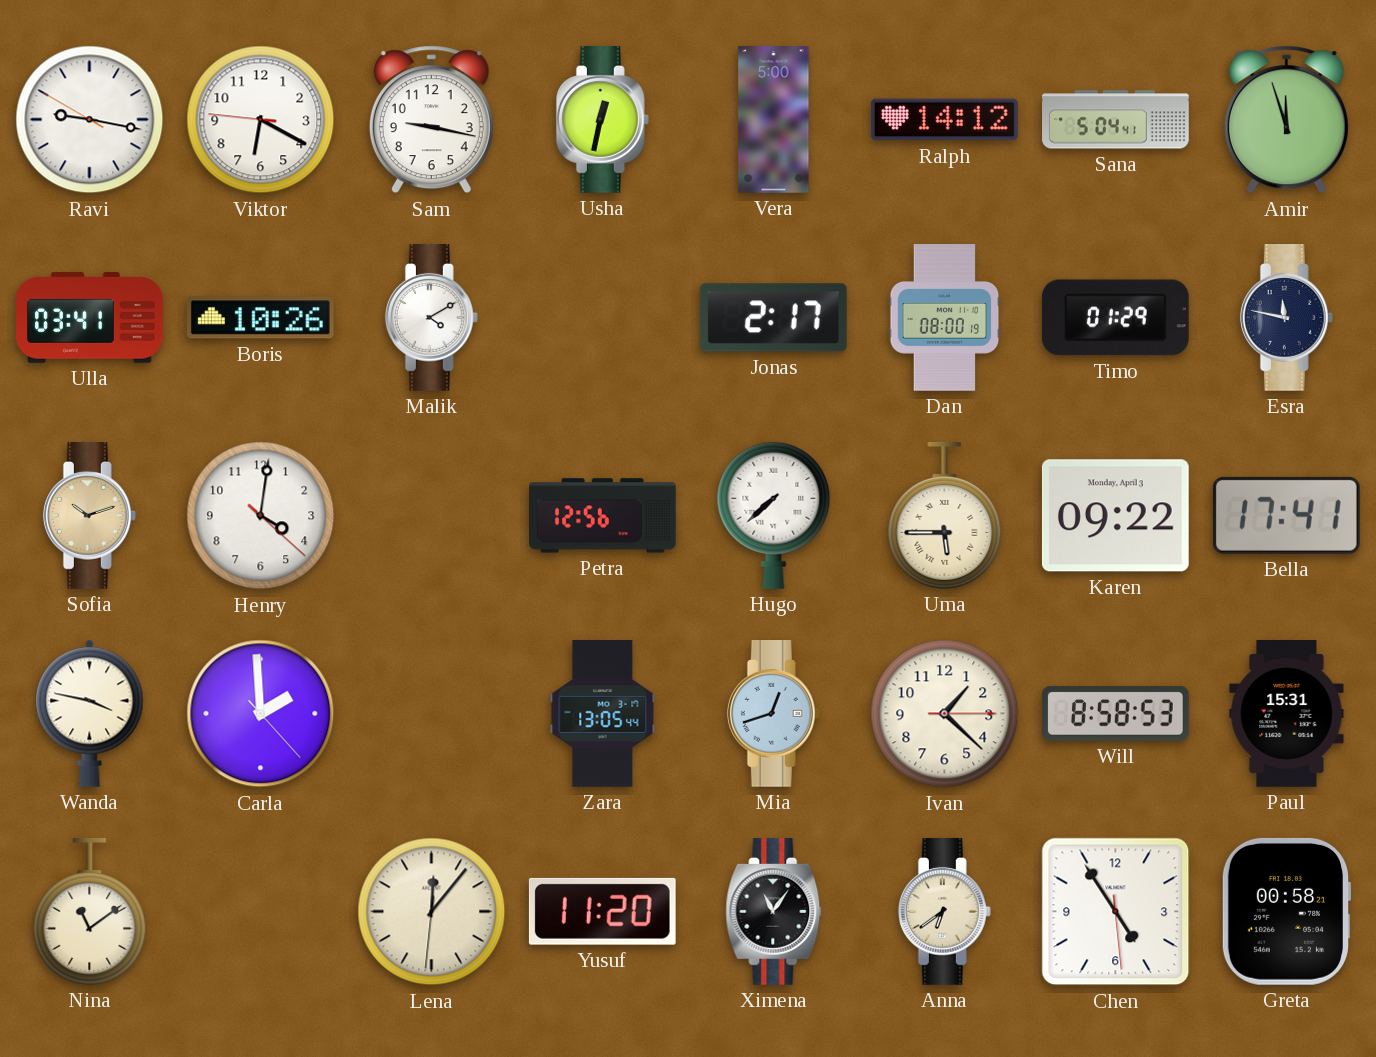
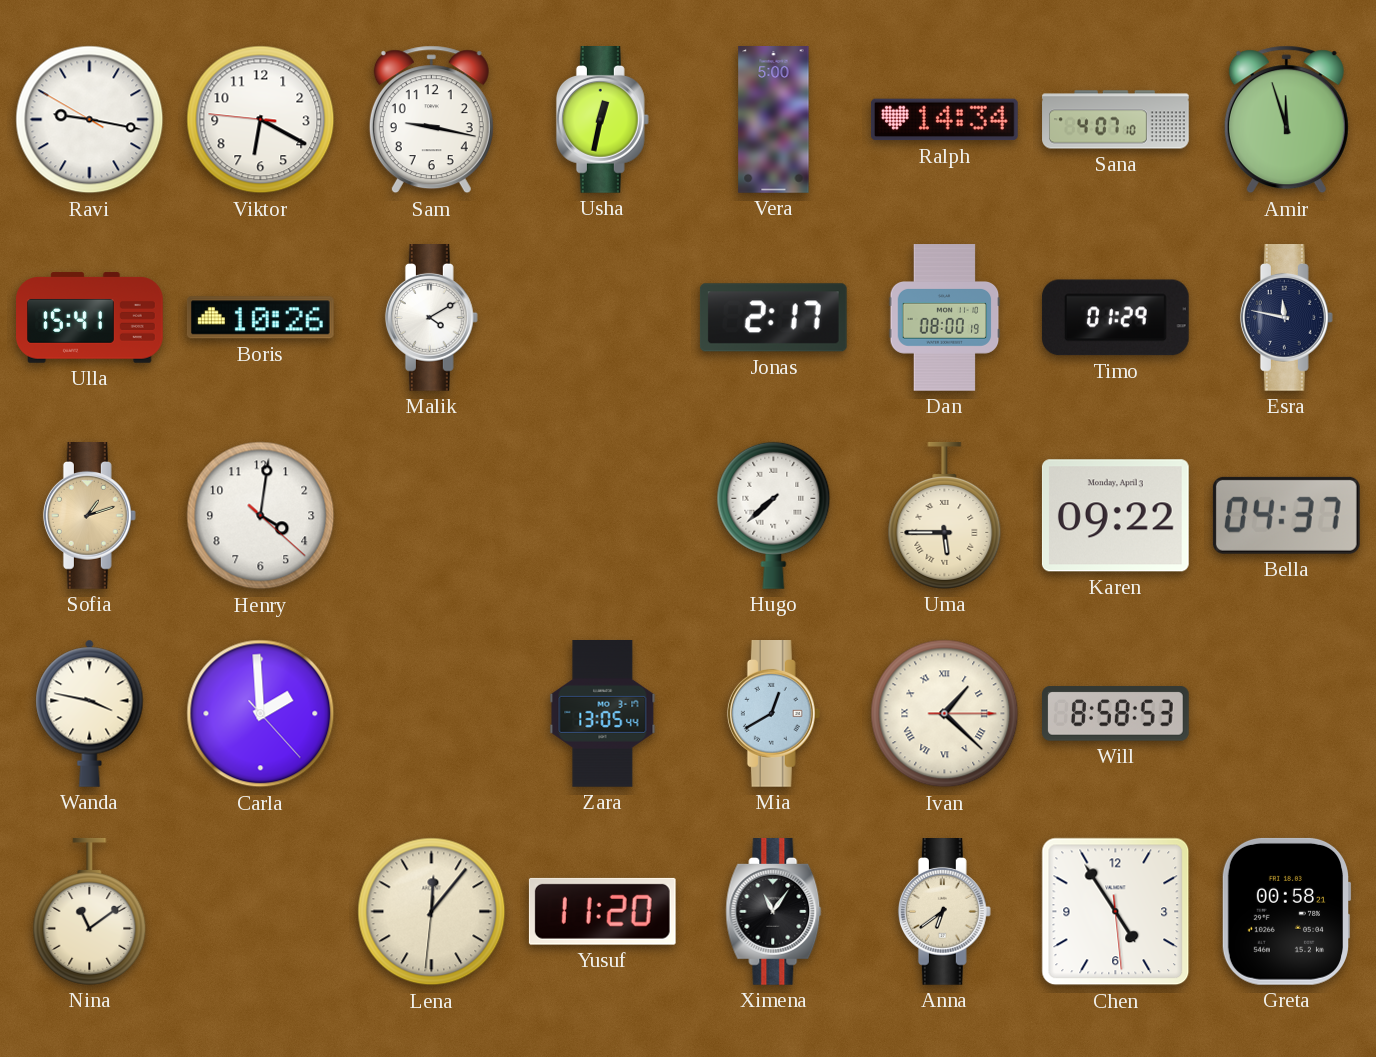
Ralph: 14:12 -> 14:34 (945, 120)
Sana: 5:04 -> 4:07 (1116, 120)
Ulla: 03:41 -> 15:41 (90, 318)
Sofia: 10:12 -> 1:12 (89, 516)
Petra: 12:56 -> none (603, 516)
Bella: 17:41 -> 04:37 (1286, 515)
Mia: 12:42 -> 12:40 (773, 714)
Ivan numerals: Arabic -> Roman (945, 714)
Paul: 15:31 -> none (1287, 714)
